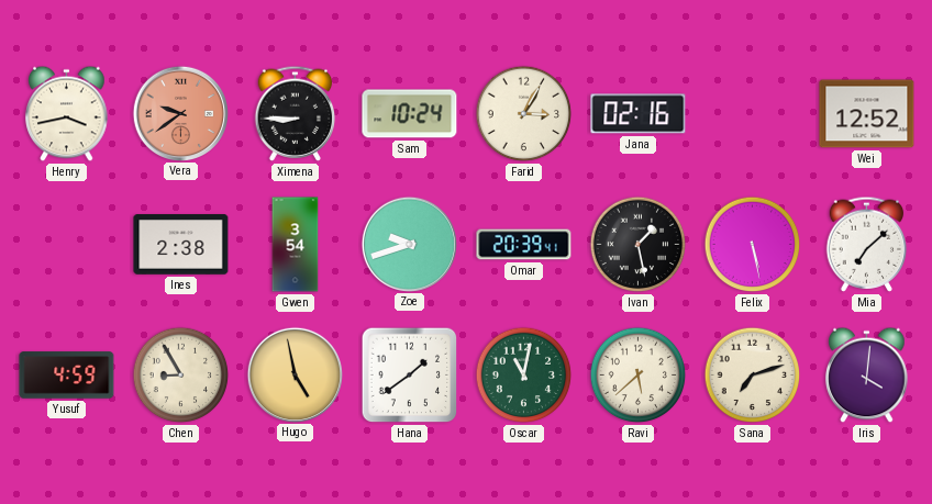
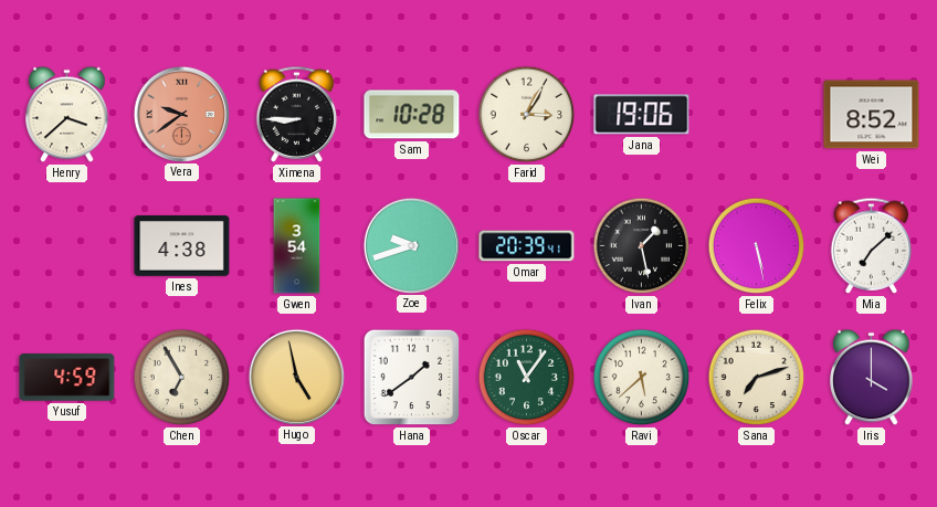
Henry: 3:43 -> 3:38 (67, 115)
Sam: 10:24 -> 10:28 (412, 115)
Jana: 02:16 -> 19:06 (642, 115)
Wei: 12:52 -> 8:52 (872, 115)
Ines: 2:38 -> 4:38 (182, 246)
Chen: 8:55 -> 6:55 (182, 378)
Oscar: 11:02 -> 11:06 (527, 378)
Iris: 4:01 -> 4:00 (872, 378)
